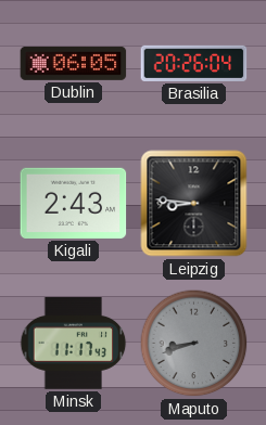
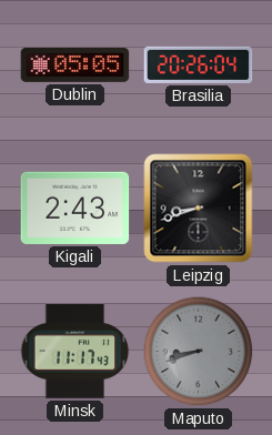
Dublin: 06:05 -> 05:05 (75, 64)
Leipzig: 8:46 -> 8:42 (199, 209)
